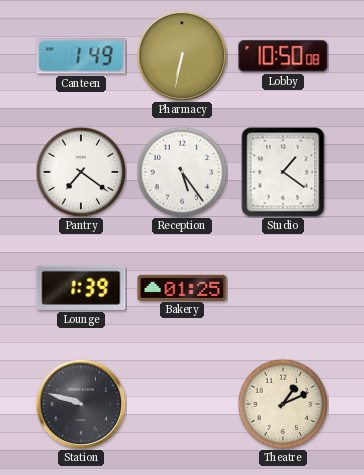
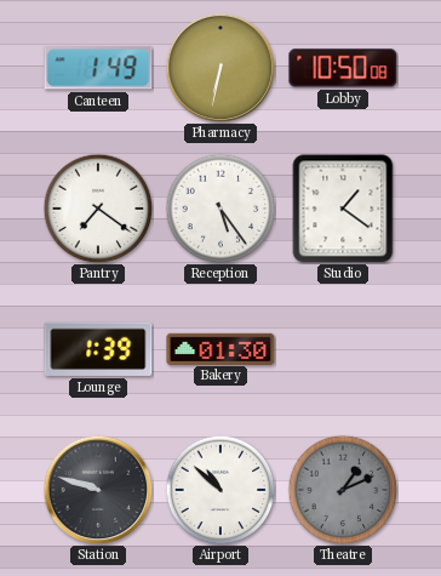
Bakery: 01:25 -> 01:30 (220, 348)
Airport: none -> 10:52 (220, 490)
Theatre dial: cream -> grey (343, 490)
